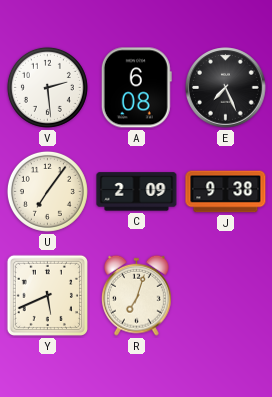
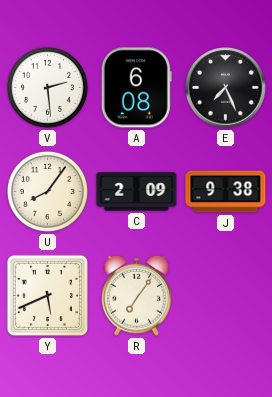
U: 7:06 -> 8:06 (47, 191)
R: 7:03 -> 7:06 (137, 295)
